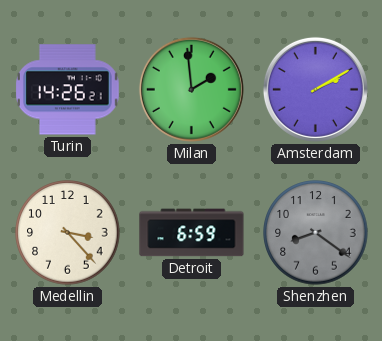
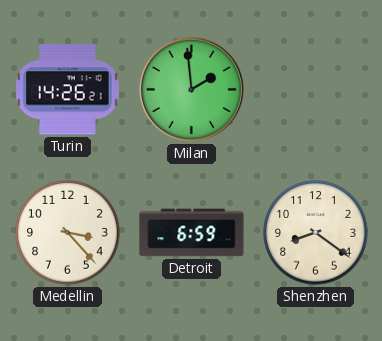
Amsterdam: 2:10 -> none (315, 89)
Shenzhen dial: grey -> cream (316, 233)
